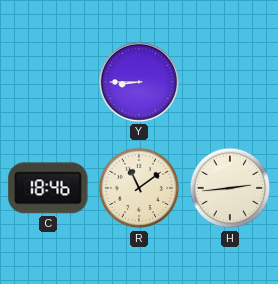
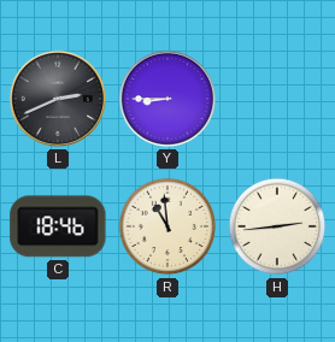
L: none -> 2:41 (58, 99)
R: 11:09 -> 10:59 (167, 226)
